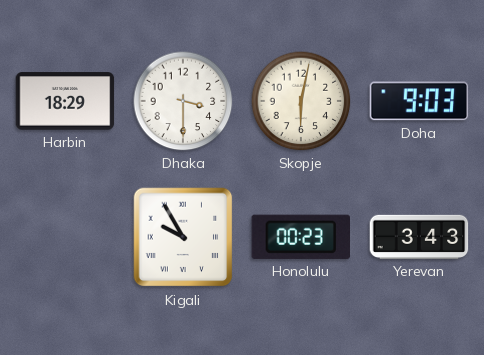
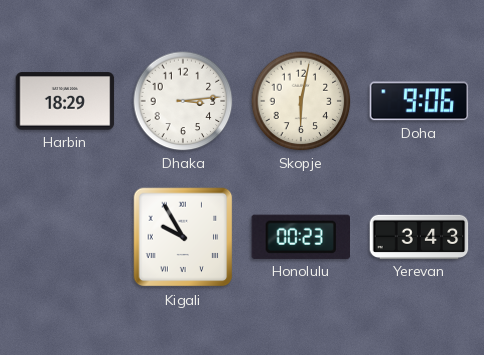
Dhaka: 3:30 -> 3:14 (183, 101)
Doha: 9:03 -> 9:06 (419, 101)
